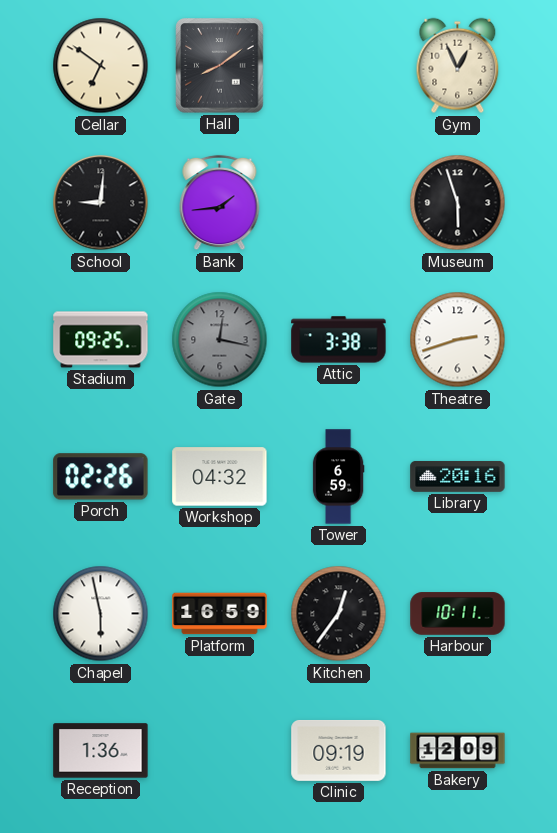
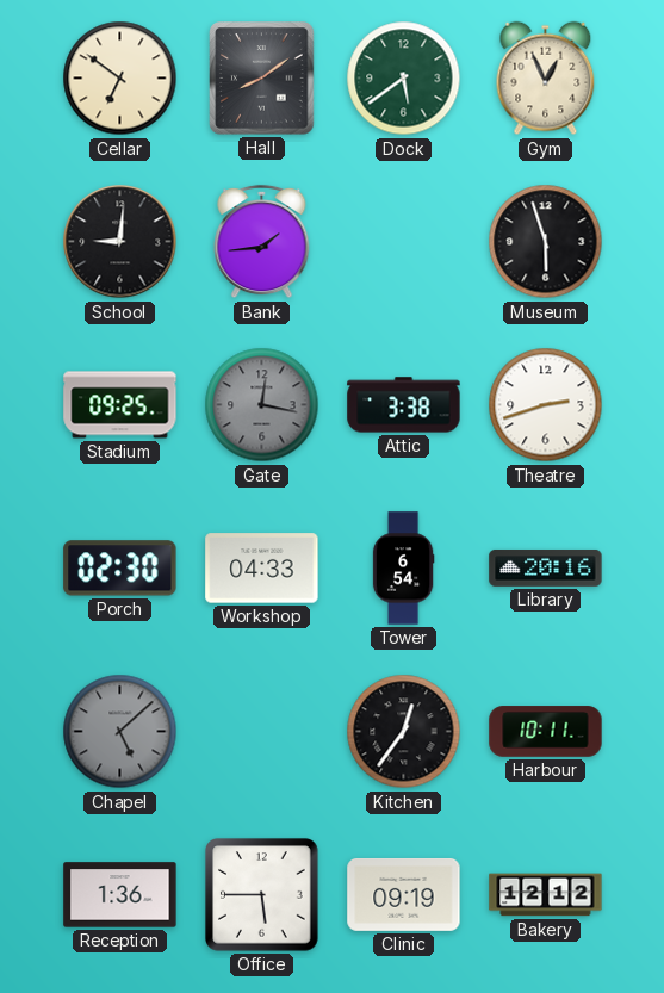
Dock: none -> 5:39 (404, 79)
Porch: 02:26 -> 02:30 (120, 569)
Workshop: 04:32 -> 04:33 (262, 569)
Tower: 6:59 -> 6:54 (403, 569)
Chapel: 5:58 -> 5:08 (120, 732)
Chapel dial: white -> grey (120, 732)
Platform: 16:59 -> none (220, 614)
Office: none -> 5:45 (262, 895)
Bakery: 12:09 -> 12:12 (546, 895)
